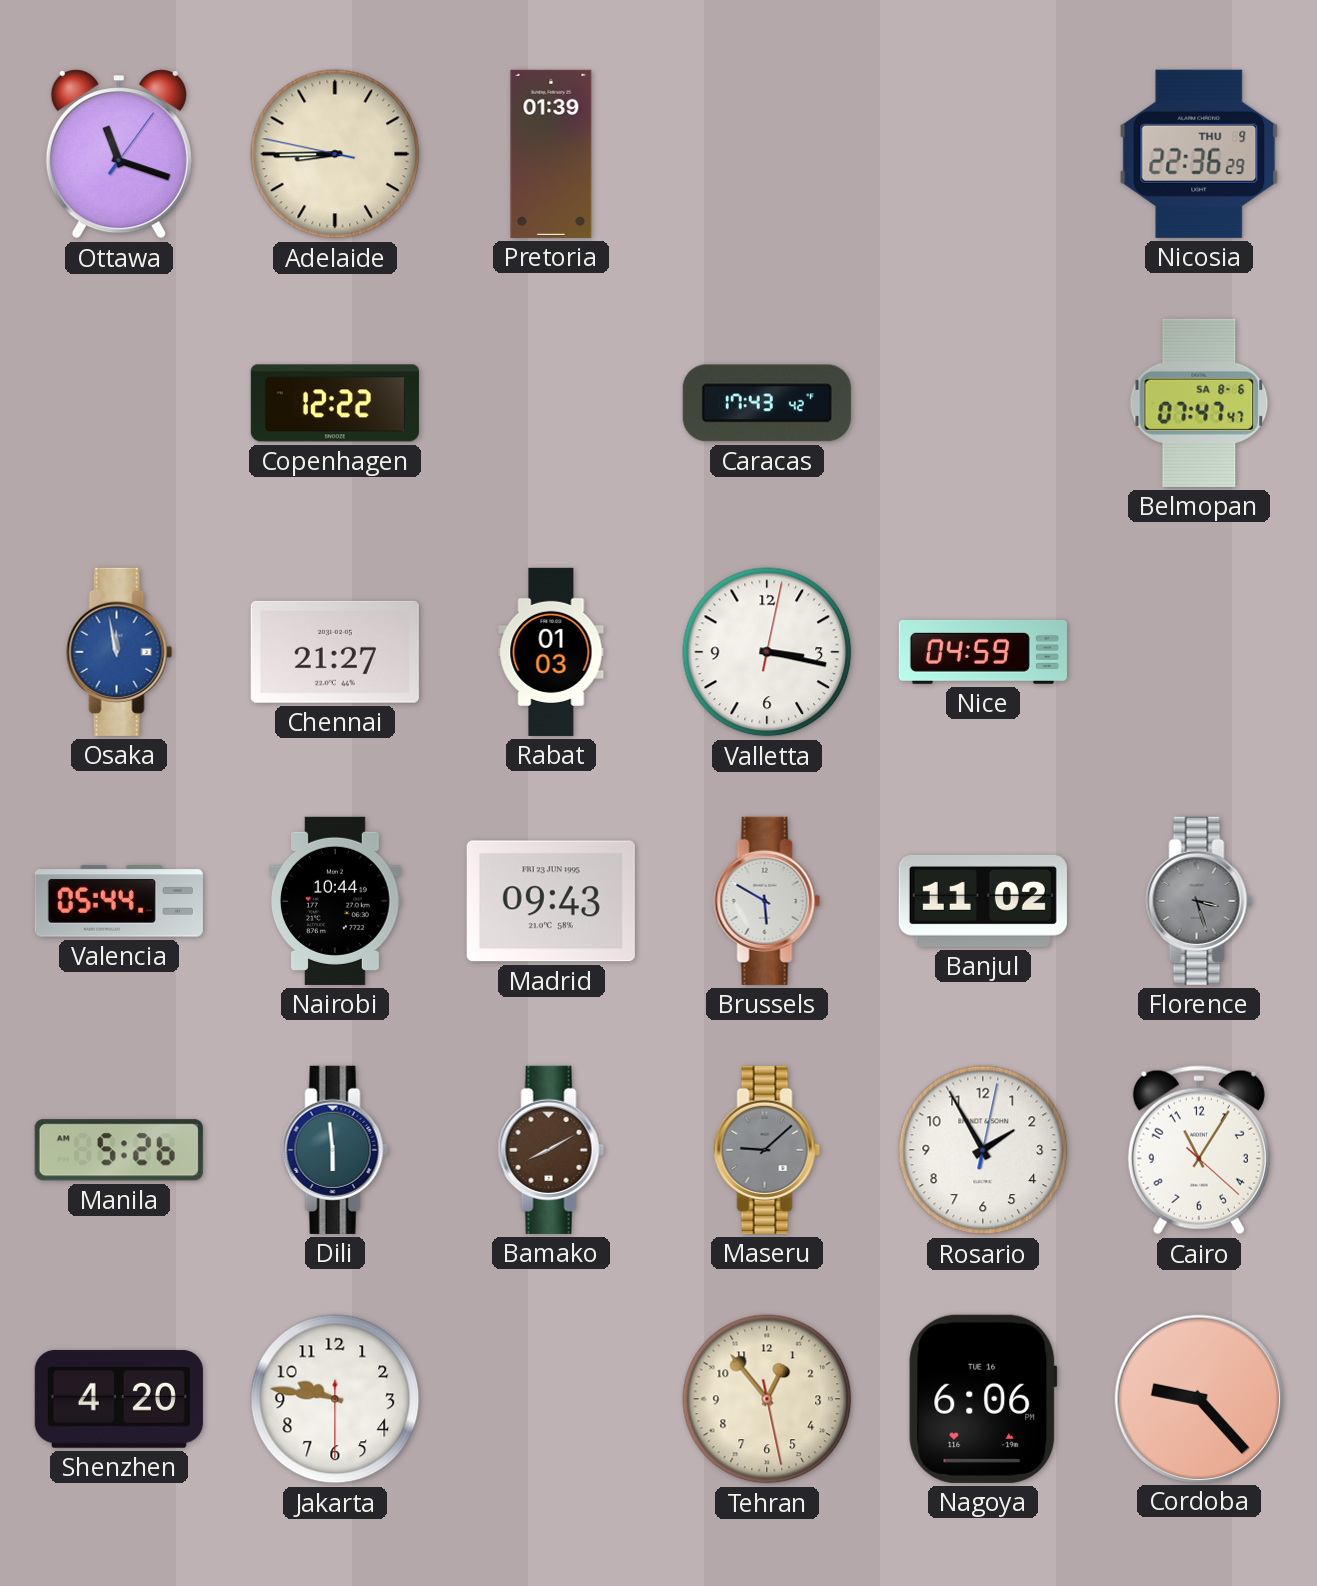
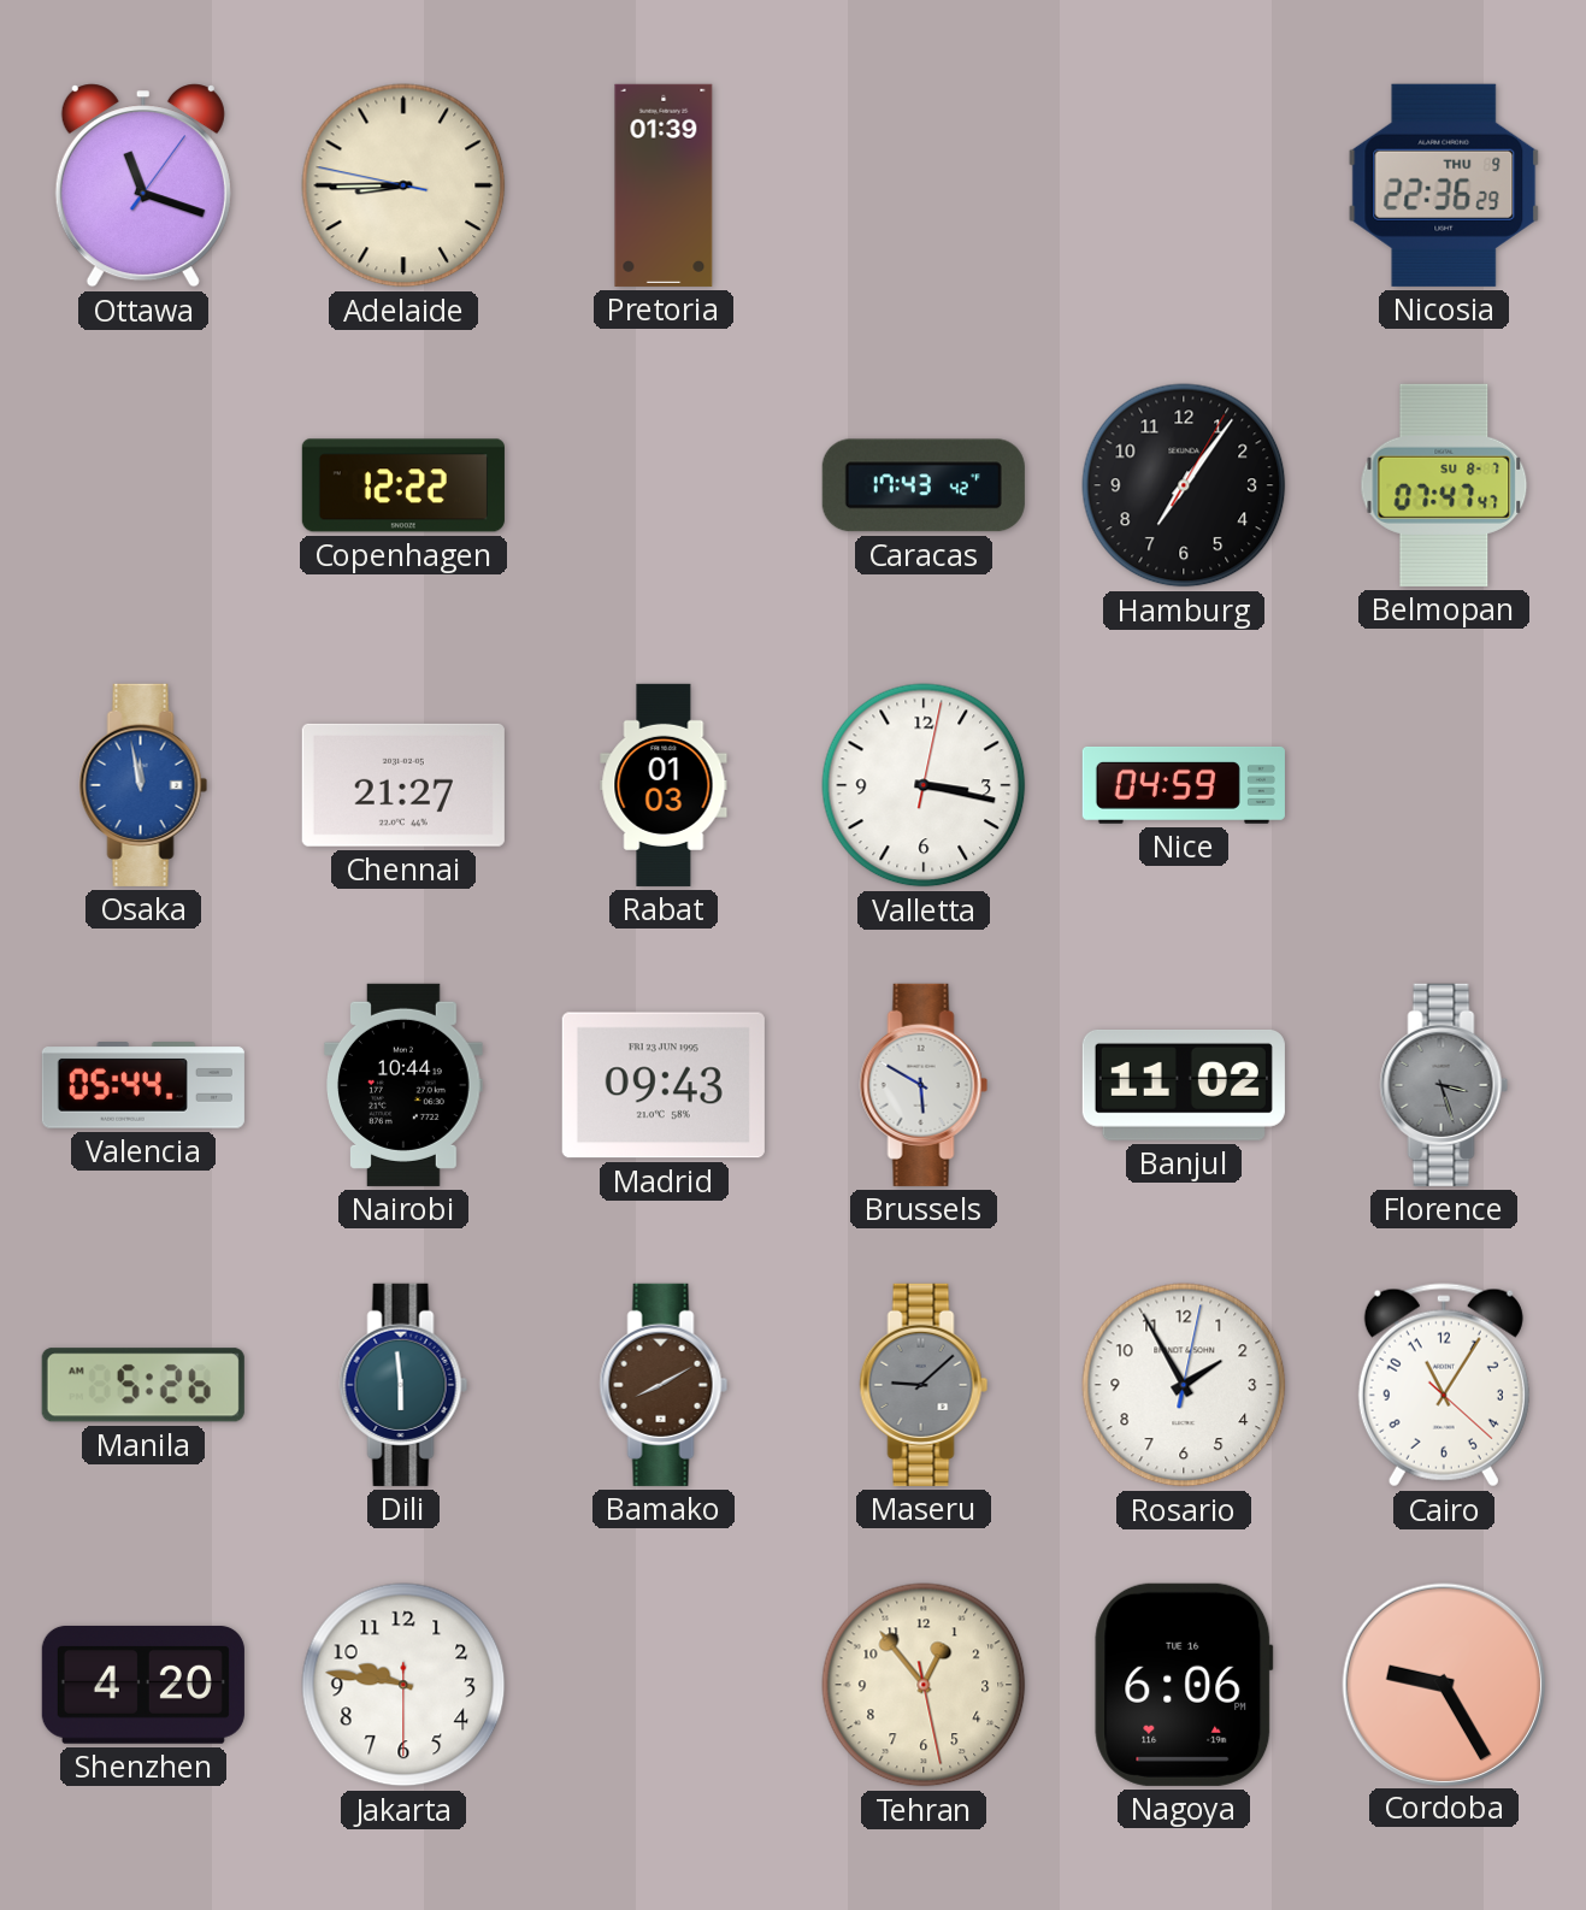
Hamburg: none -> 7:06 (1184, 485)
Belmopan date: SA 8-6 -> SU 8-7 (1444, 485)
Cordoba: 9:23 -> 9:25 (1443, 1684)
